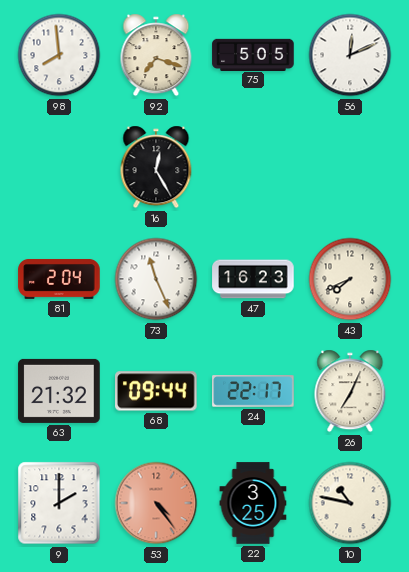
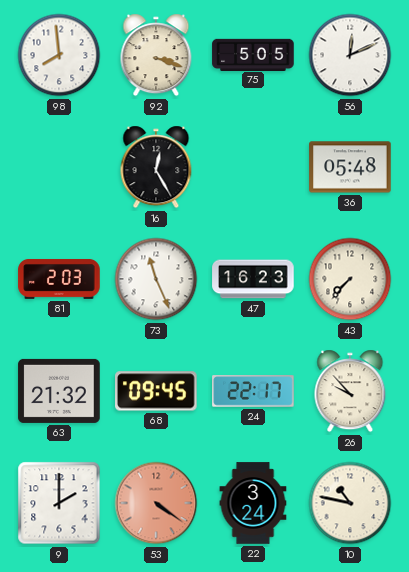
92: 7:18 -> 3:18 (156, 55)
36: none -> 05:48 (350, 167)
81: 2:04 -> 2:03 (59, 279)
43: 7:41 -> 7:37 (350, 279)
68: 09:44 -> 09:45 (156, 391)
26: 7:04 -> 9:53 (350, 391)
53: 4:24 -> 4:21 (156, 503)
22: 3:25 -> 3:24 (253, 503)
